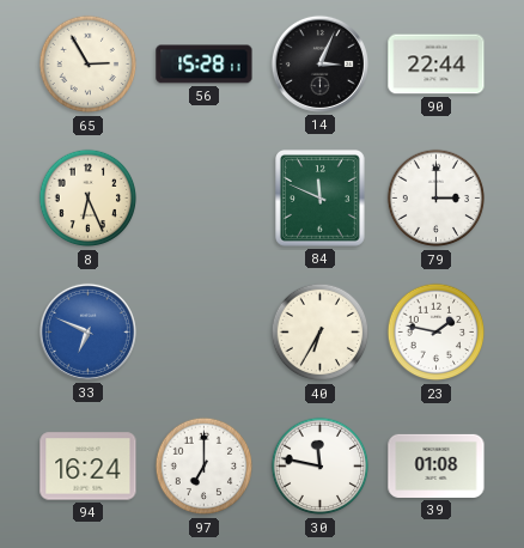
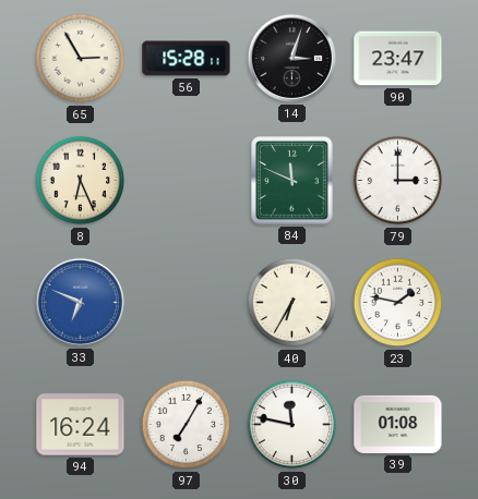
14: 3:04 -> 3:03 (291, 58)
90: 22:44 -> 23:47 (398, 59)
97: 7:00 -> 7:05 (187, 425)
